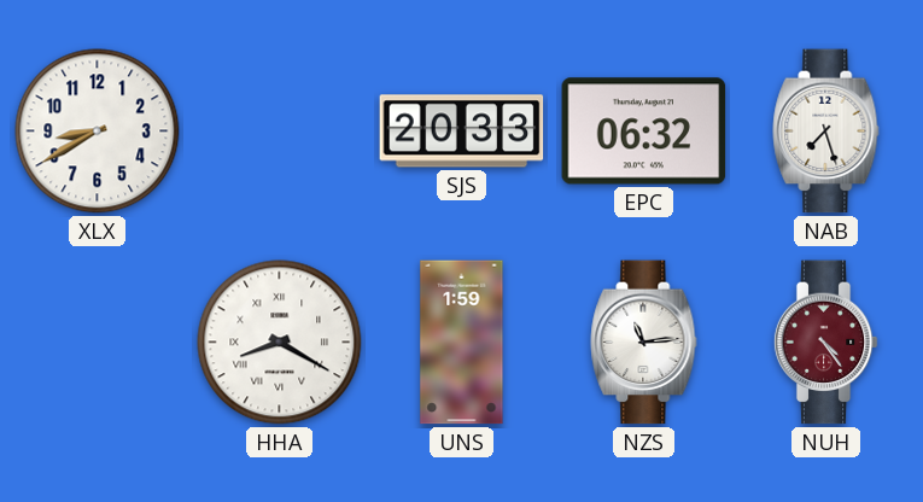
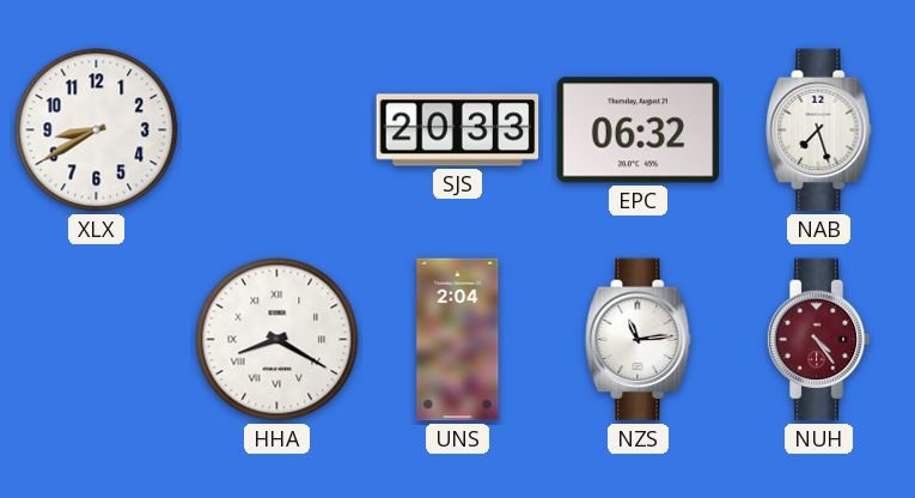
UNS: 1:59 -> 2:04 (458, 340)
